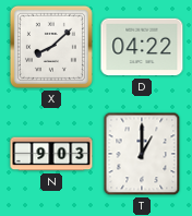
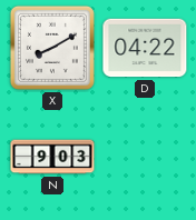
X: 8:08 -> 8:10 (52, 48)
T: 1:00 -> none (142, 154)
